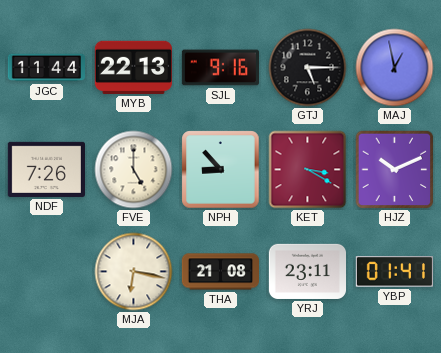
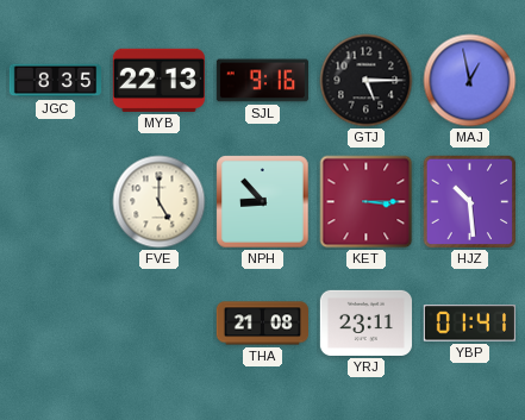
JGC: 11:44 -> 8:35 (55, 81)
NDF: 7:26 -> none (46, 169)
KET: 3:20 -> 3:15 (367, 202)
HJZ: 10:11 -> 10:29 (470, 202)
MJA: 6:17 -> none (134, 272)
